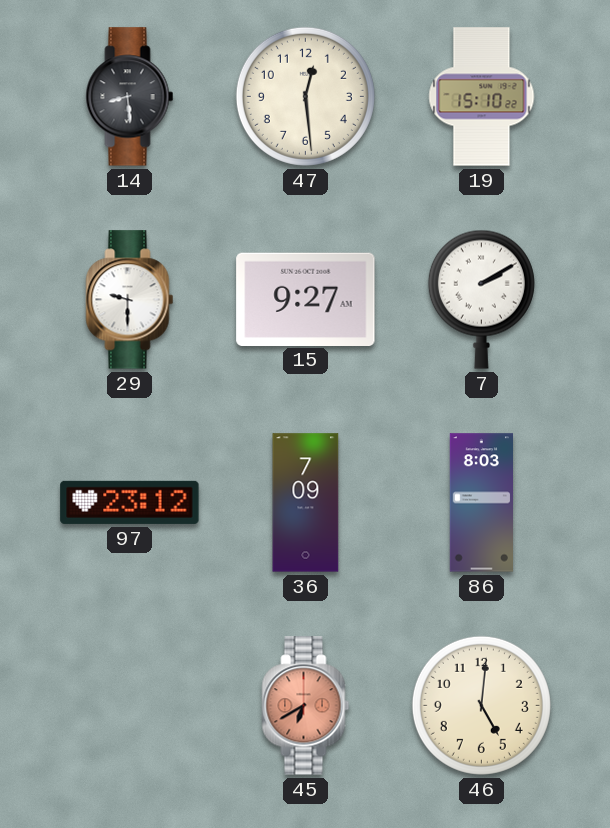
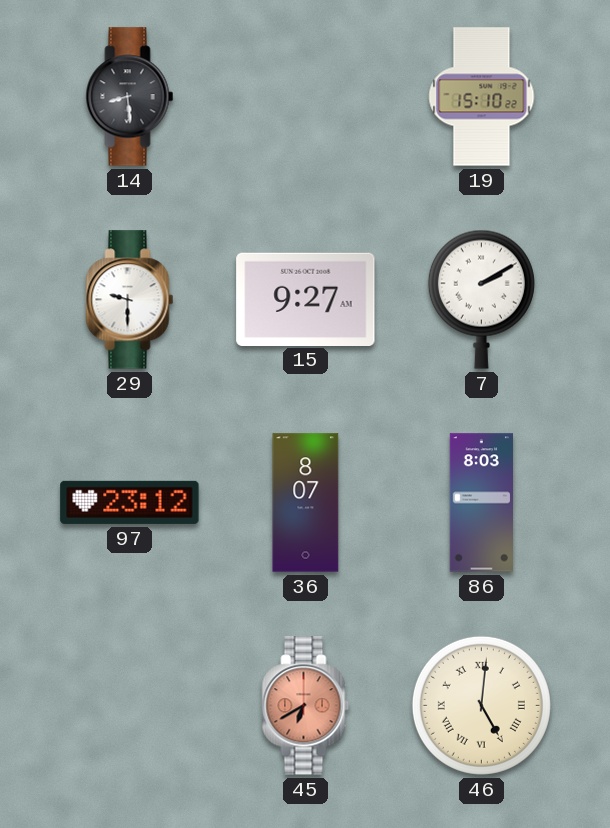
47: 12:29 -> none (305, 96)
36: 7:09 -> 8:07 (306, 503)
46 numerals: Arabic -> Roman (481, 705)
